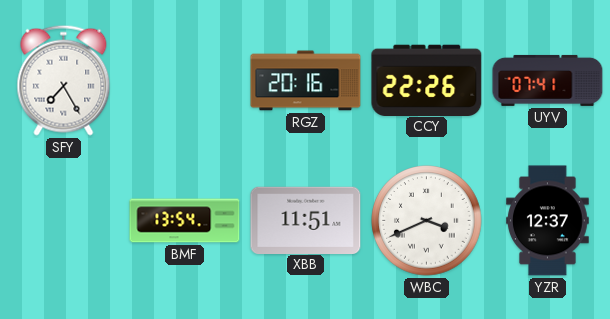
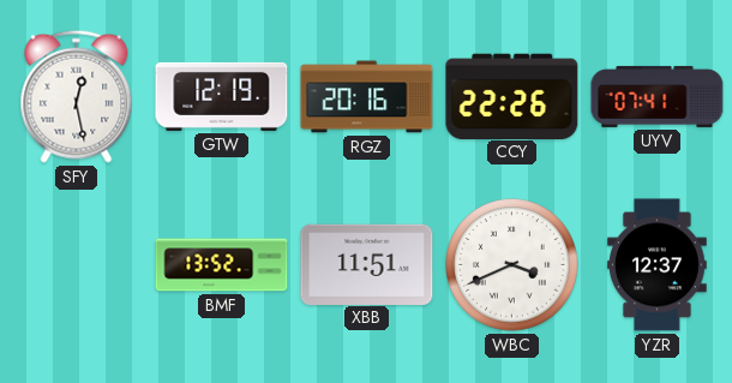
SFY: 7:25 -> 12:28 (77, 96)
GTW: none -> 12:19 (222, 96)
BMF: 13:54 -> 13:52 (222, 265)
